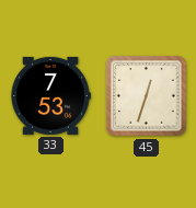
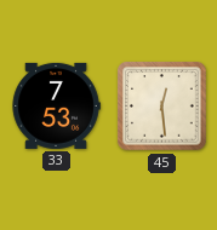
45: 12:33 -> 12:29 (162, 107)
